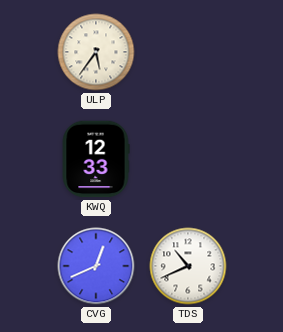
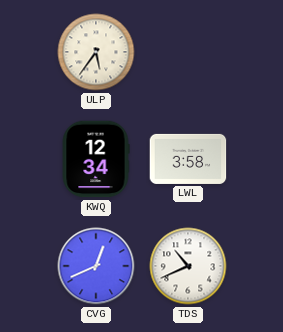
KWQ: 12:33 -> 12:34 (96, 159)
LWL: none -> 3:58 (188, 159)
